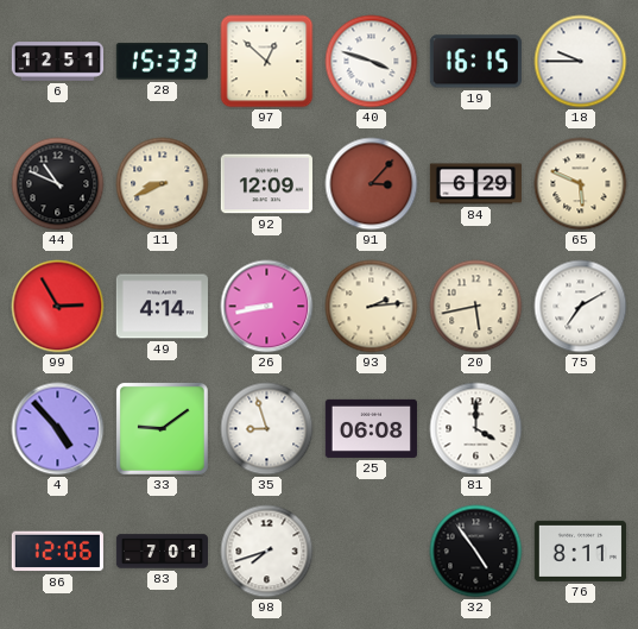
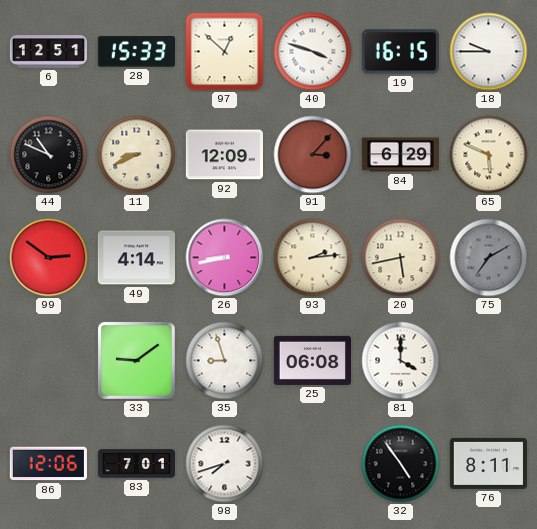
99: 2:55 -> 2:51 (49, 258)
75 dial: white -> grey (489, 258)
4: 4:53 -> none (58, 429)
